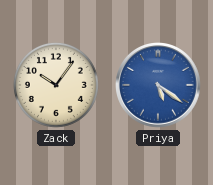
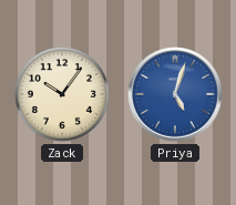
Priya: 5:21 -> 5:03 (175, 94)
